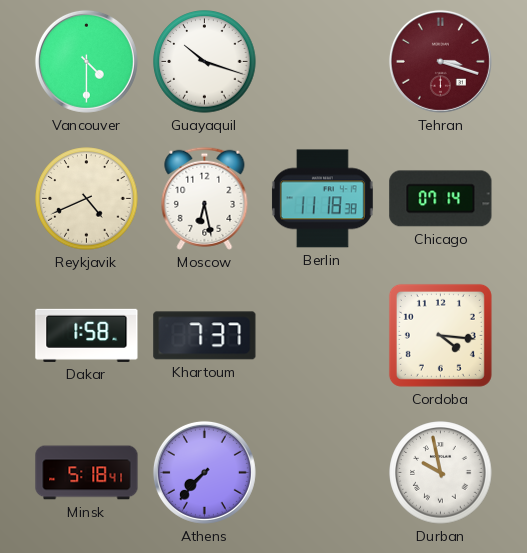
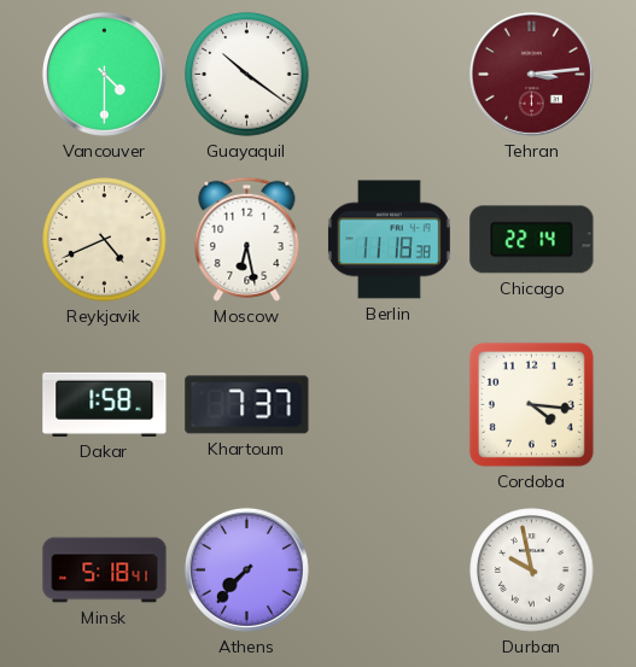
Guayaquil: 10:18 -> 10:21 (247, 75)
Tehran: 3:18 -> 3:14 (531, 74)
Chicago: 07:14 -> 22:14 (532, 240)
